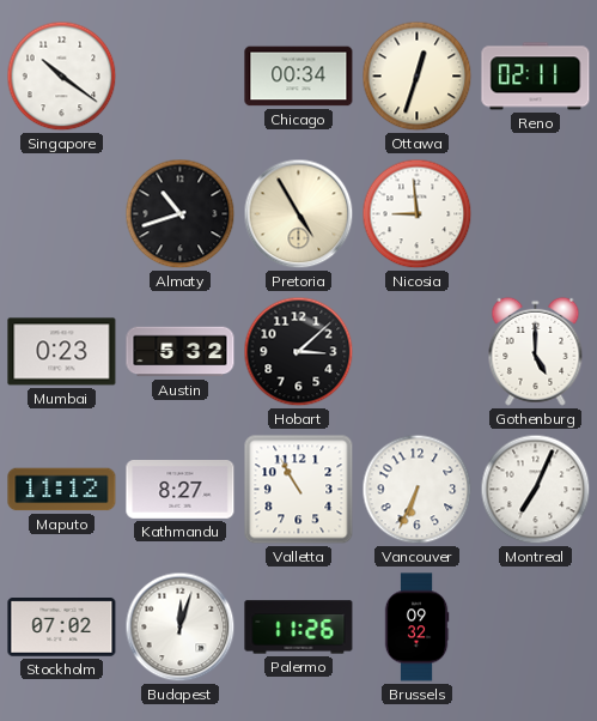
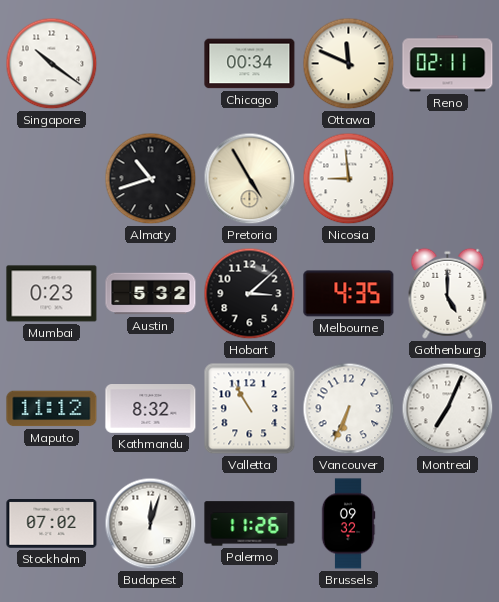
Ottawa: 12:33 -> 11:49 (349, 64)
Melbourne: none -> 4:35 (349, 294)
Kathmandu: 8:27 -> 8:32 (151, 409)
